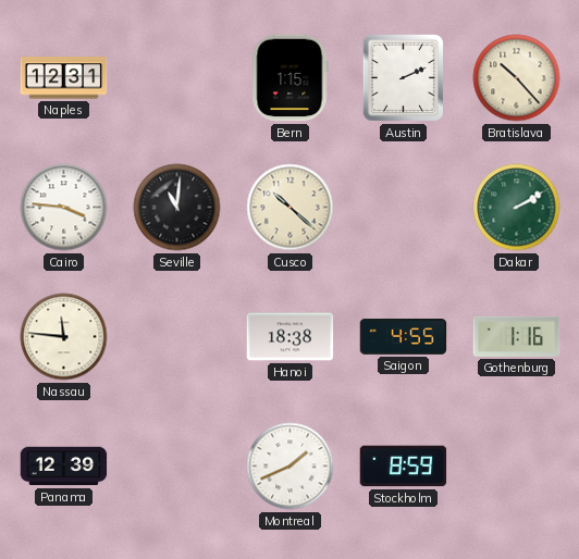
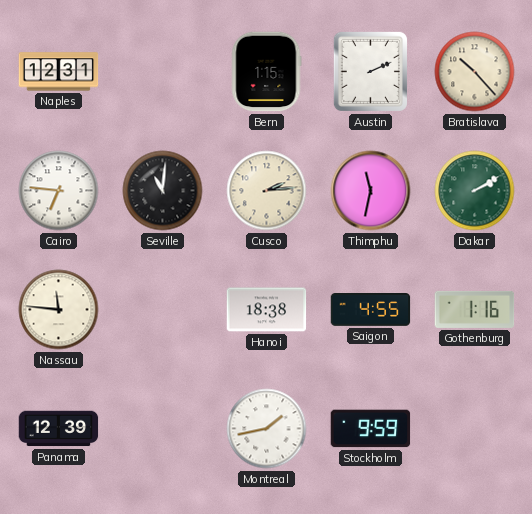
Cairo: 3:46 -> 6:46 (59, 191)
Cusco: 10:22 -> 2:14 (267, 191)
Thimphu: none -> 11:32 (371, 191)
Montreal: 1:41 -> 1:43 (267, 429)
Stockholm: 8:59 -> 9:59 (371, 429)
